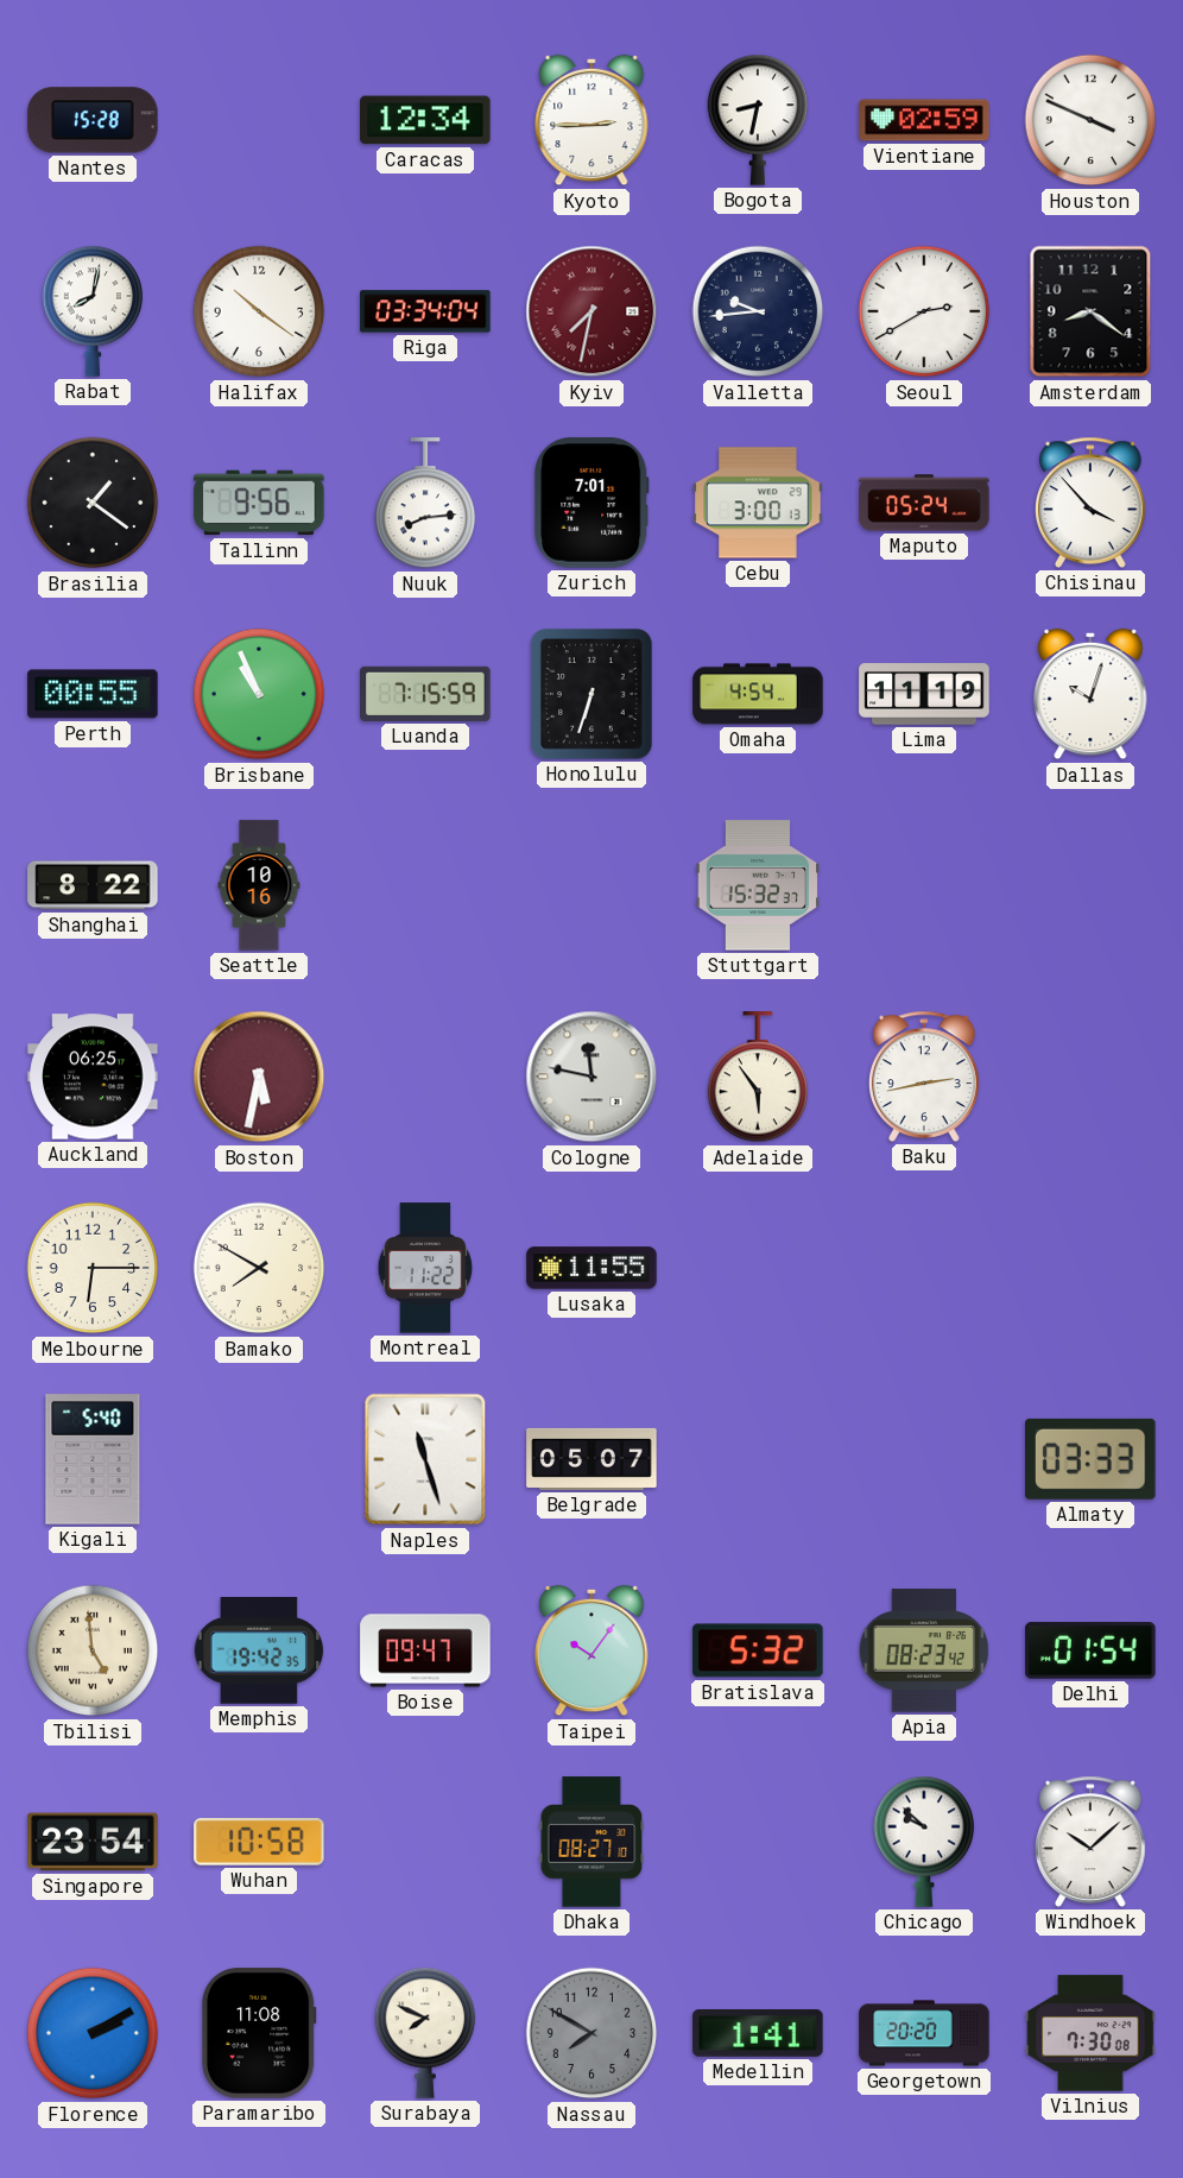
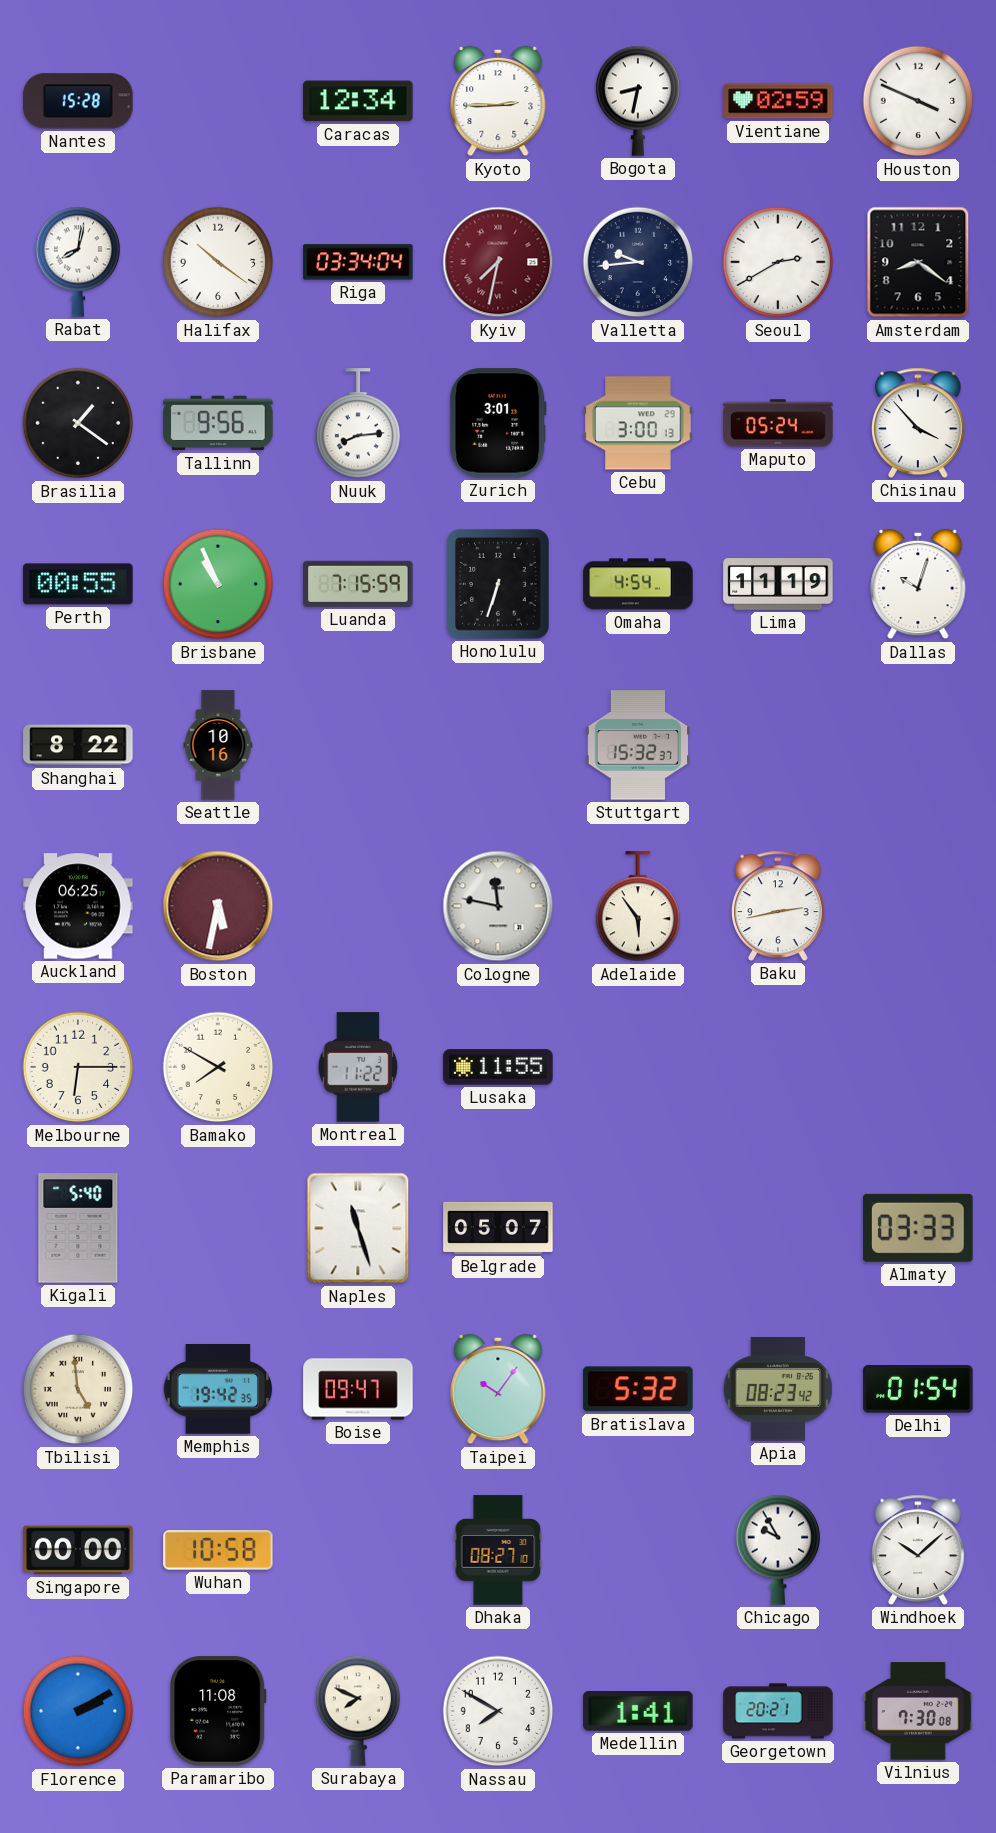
Zurich: 7:01 -> 3:01 (498, 423)
Singapore: 23:54 -> 00:00 (78, 1550)
Chicago: 9:52 -> 9:55 (778, 1550)
Nassau dial: grey -> white (498, 1711)
Georgetown: 20:20 -> 20:21 (778, 1711)
